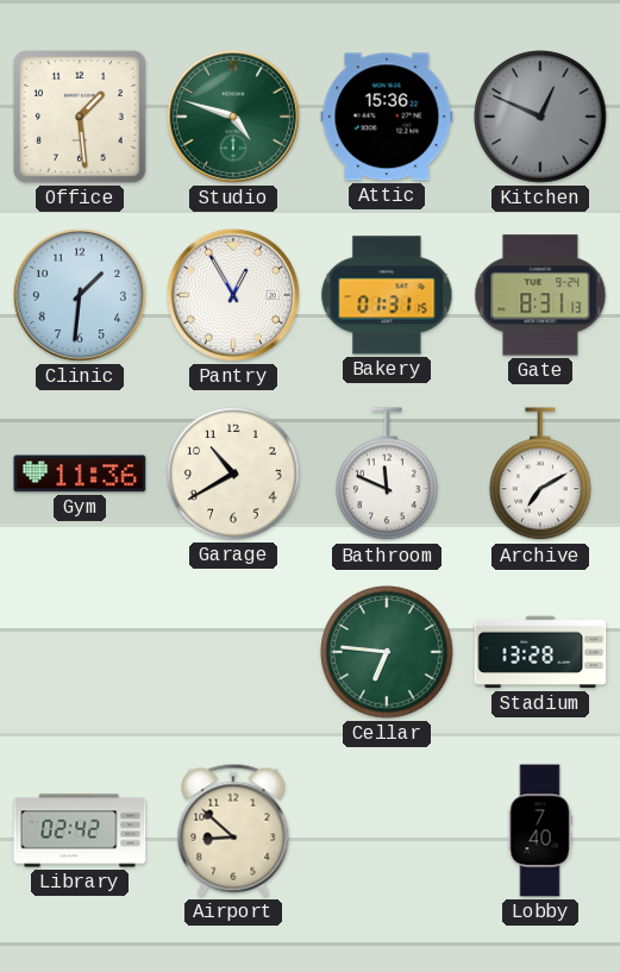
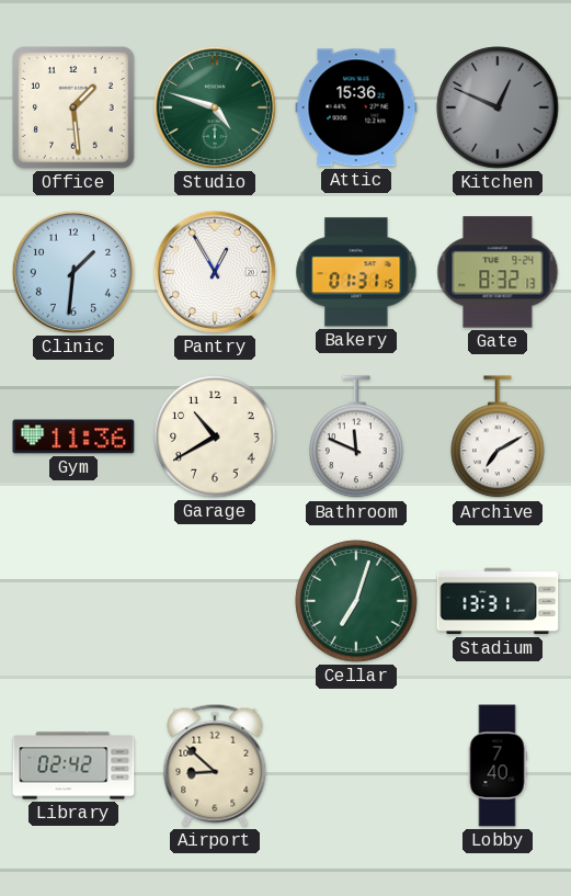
Gate: 8:31 -> 8:32 (498, 272)
Cellar: 6:46 -> 7:03 (356, 601)
Stadium: 13:28 -> 13:31 (498, 601)
